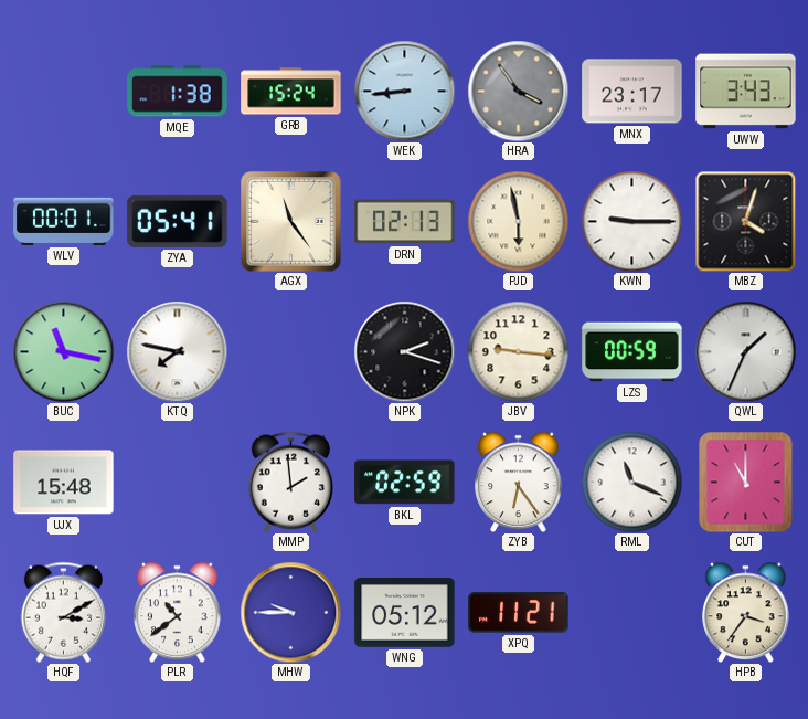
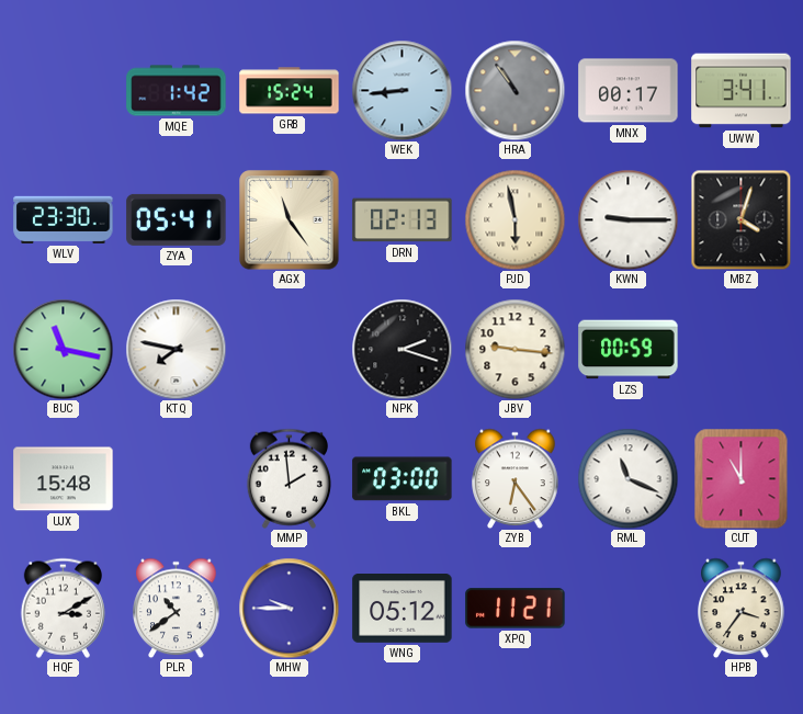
MQE: 1:38 -> 1:42 (177, 91)
HRA: 3:54 -> 10:54 (514, 90)
MNX: 23:17 -> 00:17 (629, 91)
UWW: 3:43 -> 3:41 (742, 91)
WLV: 00:01 -> 23:30 (64, 219)
QWL: 1:34 -> none (745, 351)
BKL: 02:59 -> 03:00 (403, 479)
